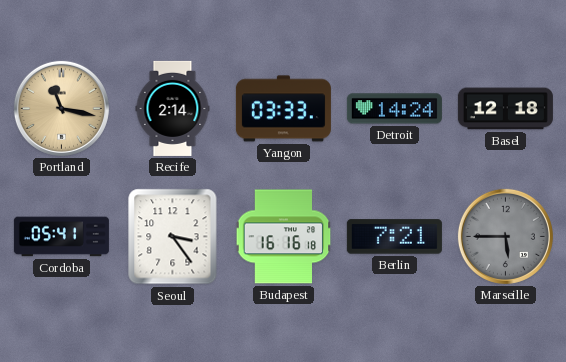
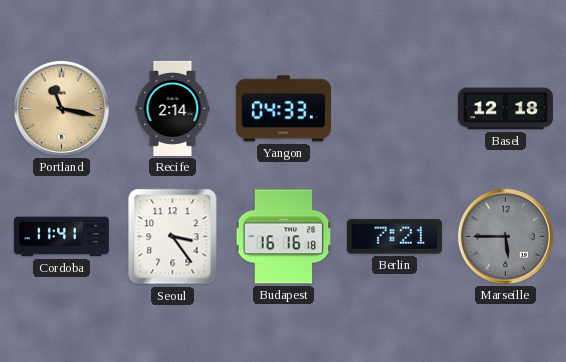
Yangon: 03:33 -> 04:33 (283, 109)
Detroit: 14:24 -> none (394, 109)
Cordoba: 05:41 -> 11:41 (61, 237)
